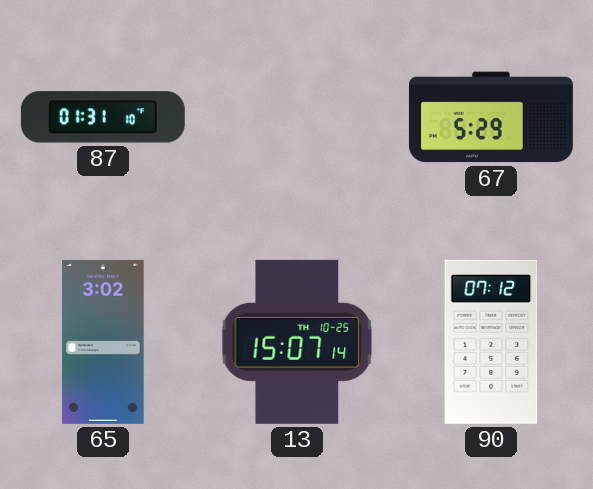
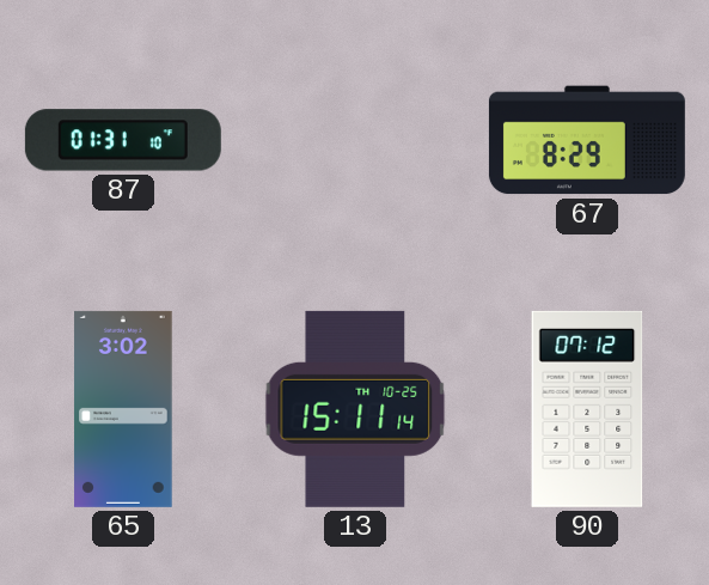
67: 5:29 -> 8:29 (587, 140)
13: 15:07 -> 15:11 (355, 409)
